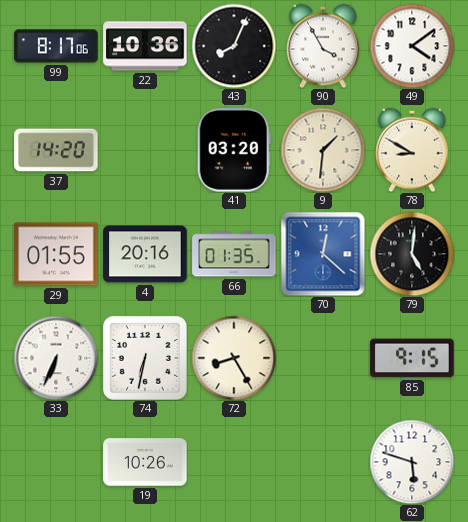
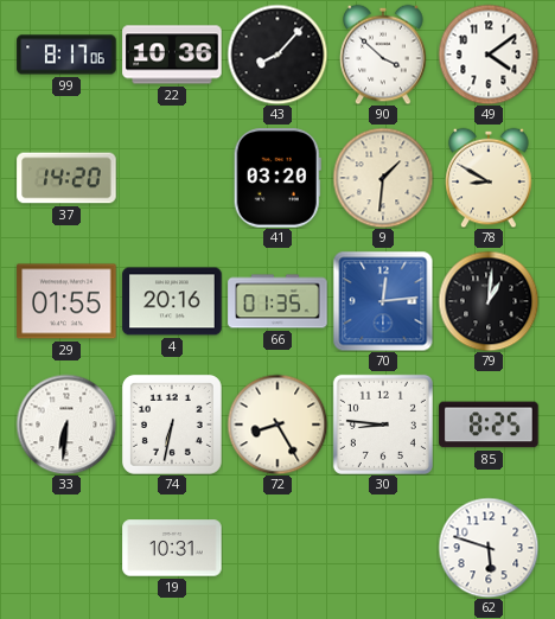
43: 8:04 -> 8:07 (277, 55)
90: 3:55 -> 3:52 (383, 55)
70: 12:22 -> 12:14 (383, 301)
79: 5:01 -> 1:01 (489, 301)
33: 6:34 -> 6:31 (66, 425)
30: none -> 8:46 (383, 425)
85: 9:15 -> 8:25 (489, 425)
19: 10:26 -> 10:31 (172, 548)
